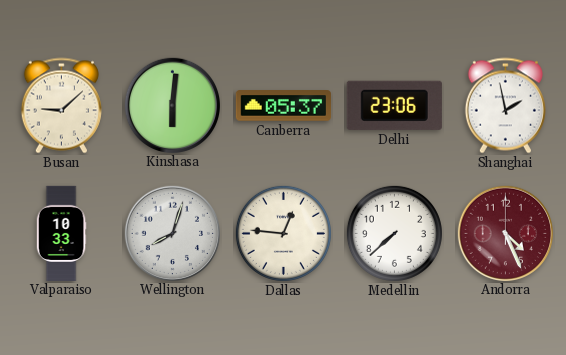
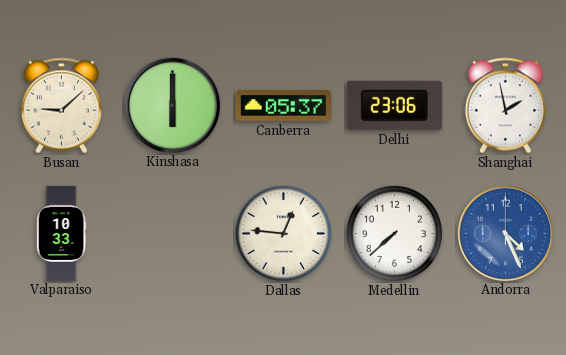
Kinshasa: 6:01 -> 6:00 (172, 105)
Wellington: 8:03 -> none (172, 233)
Andorra dial: burgundy -> blue (505, 233)
